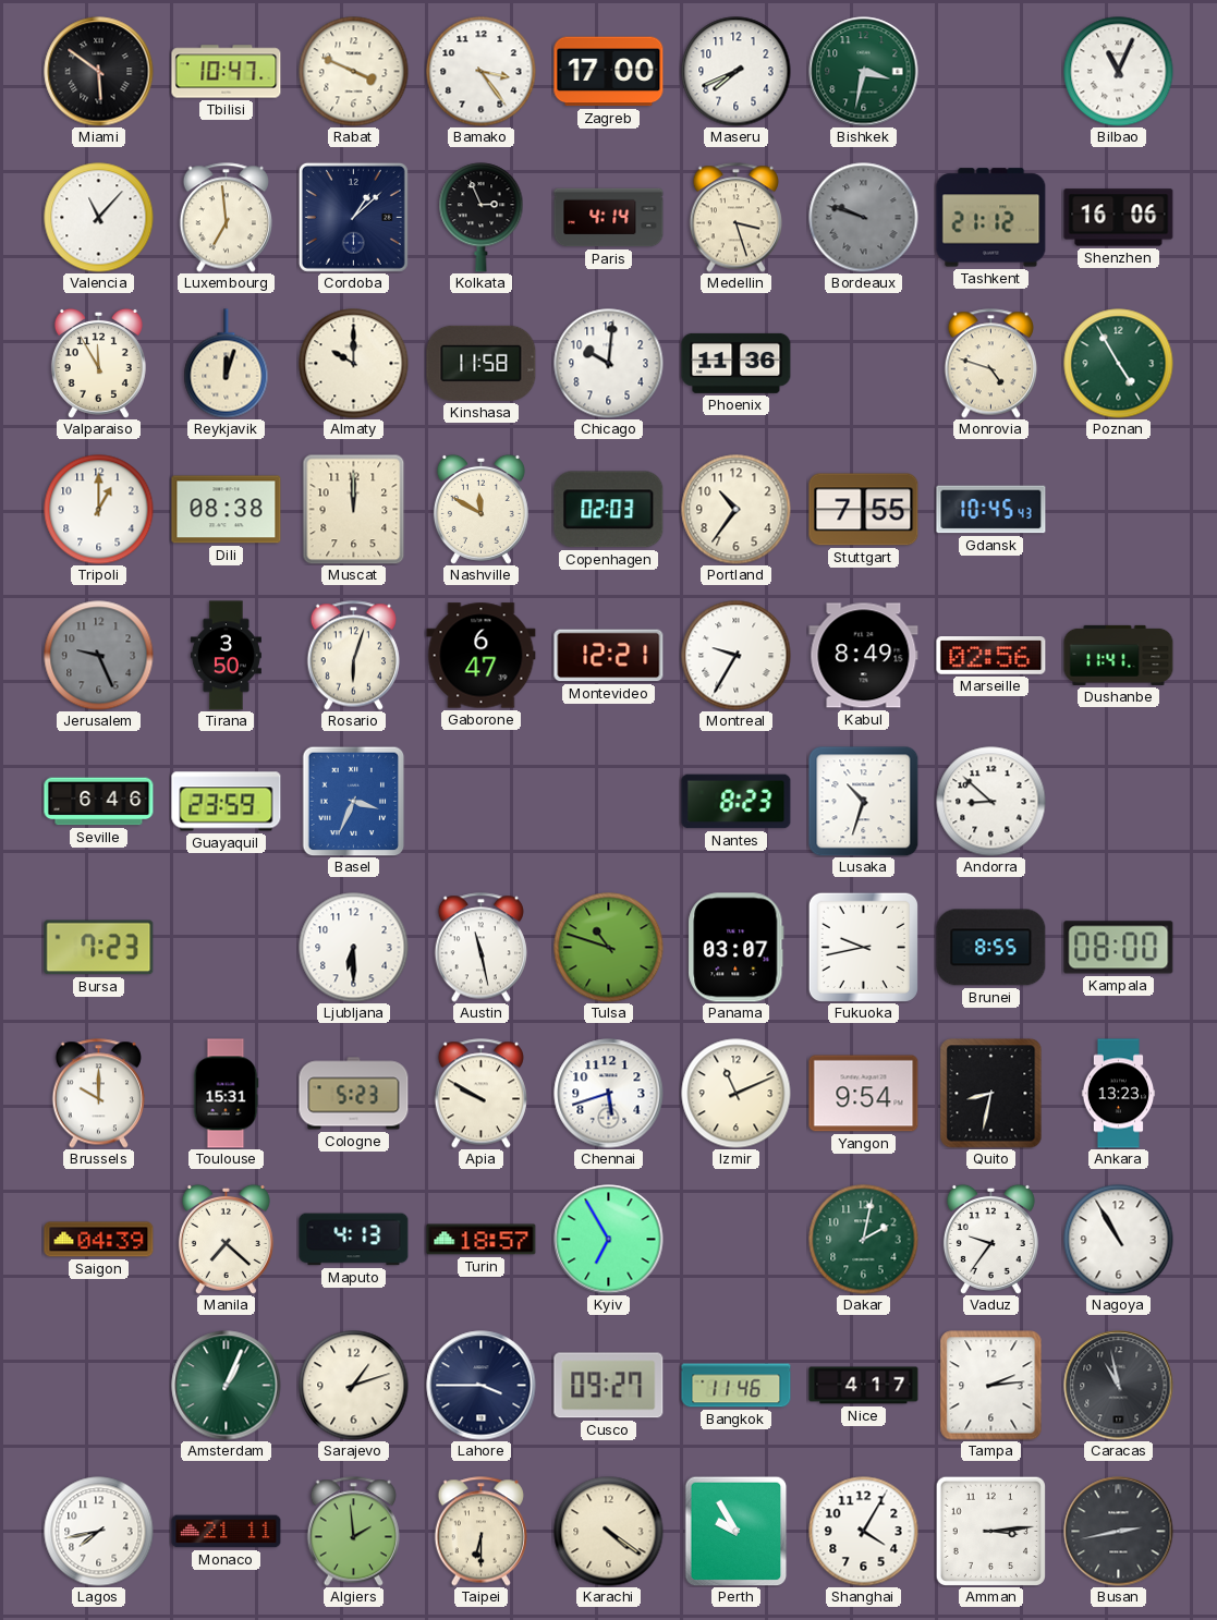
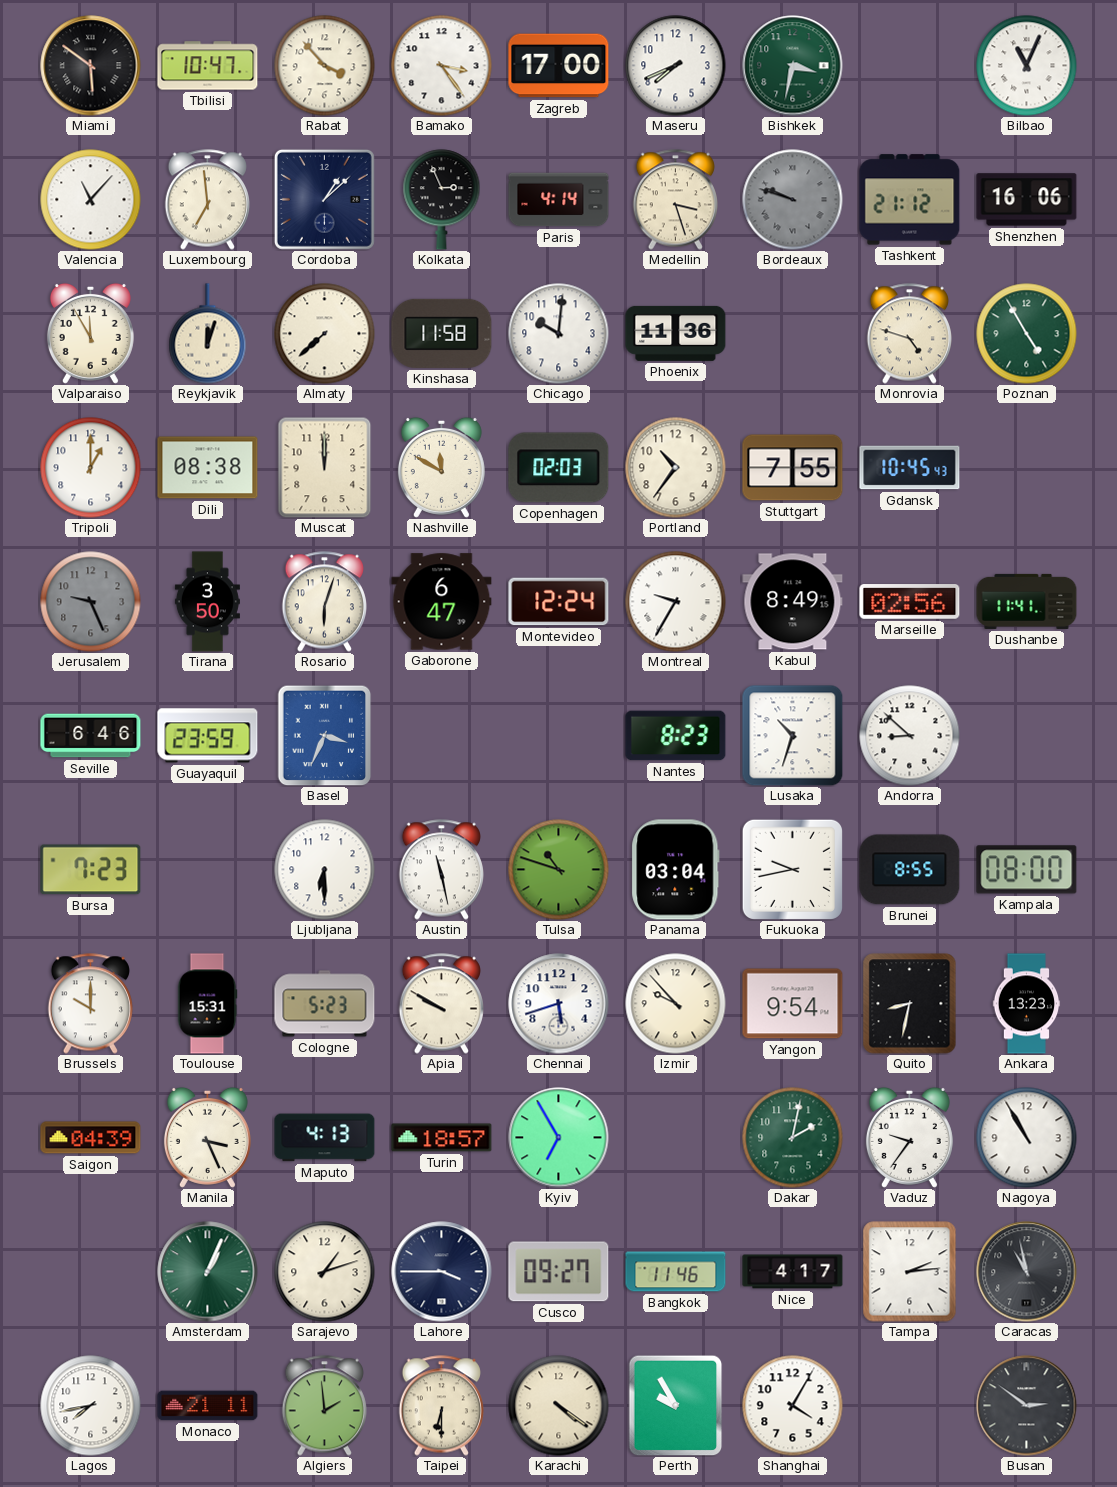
Rabat: 3:49 -> 3:53 (325, 66)
Almaty: 10:00 -> 7:38 (325, 334)
Montevideo: 12:21 -> 12:24 (559, 602)
Panama: 03:07 -> 03:04 (676, 870)
Izmir: 11:11 -> 9:53 (676, 1004)
Manila: 7:22 -> 3:26 (207, 1137)
Amman: 3:14 -> none (990, 1531)
Busan: 2:43 -> 2:51 (1027, 1406)
